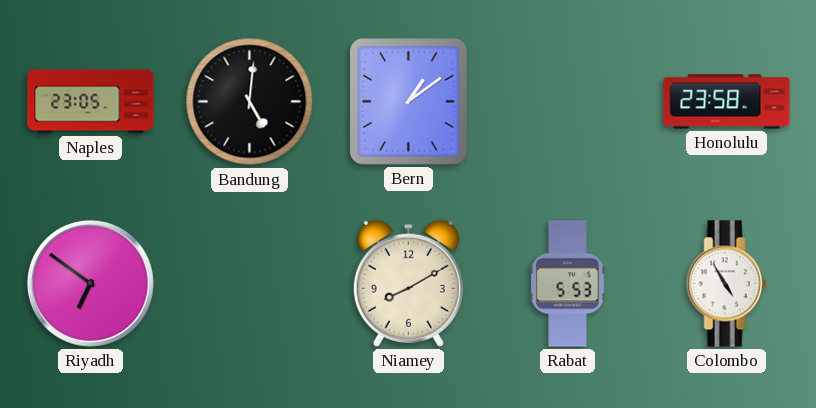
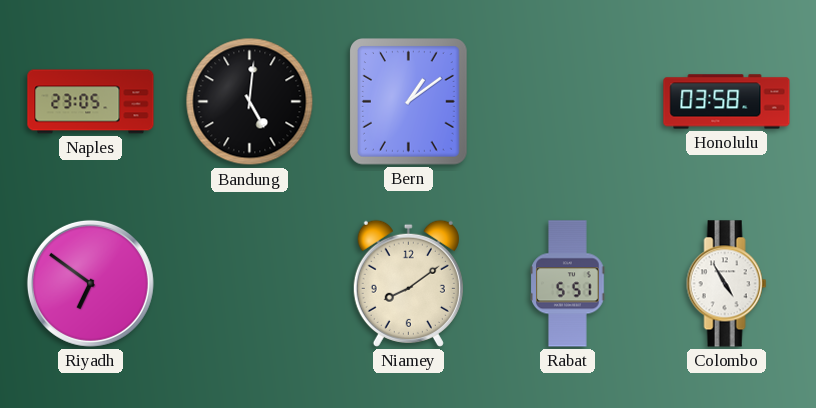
Honolulu: 23:58 -> 03:58 (727, 102)
Niamey: 8:10 -> 8:09 (408, 283)
Rabat: 5:53 -> 5:51 (568, 284)
